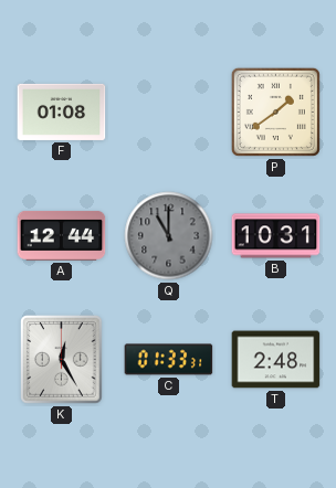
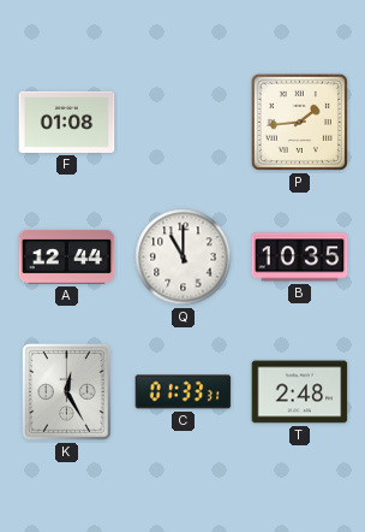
P: 1:39 -> 1:44 (299, 122)
Q dial: grey -> white (184, 258)
B: 10:31 -> 10:35 (300, 258)
